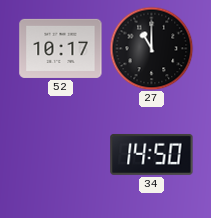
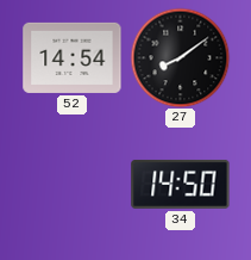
52: 10:17 -> 14:54 (73, 57)
27: 11:00 -> 8:09 (180, 57)
